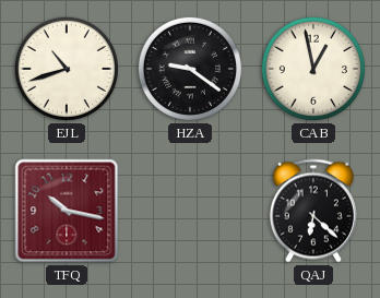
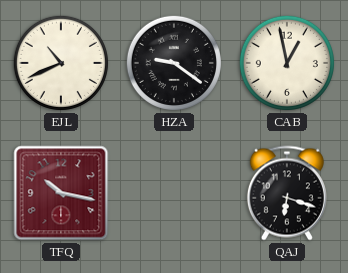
EJL: 10:42 -> 10:41 (61, 63)
QAJ: 6:22 -> 6:18 (287, 193)
